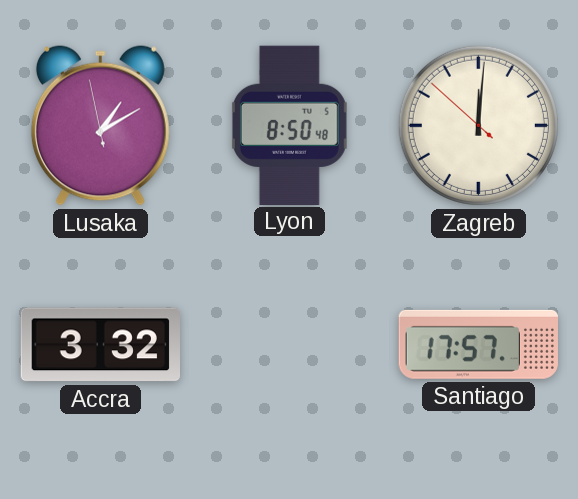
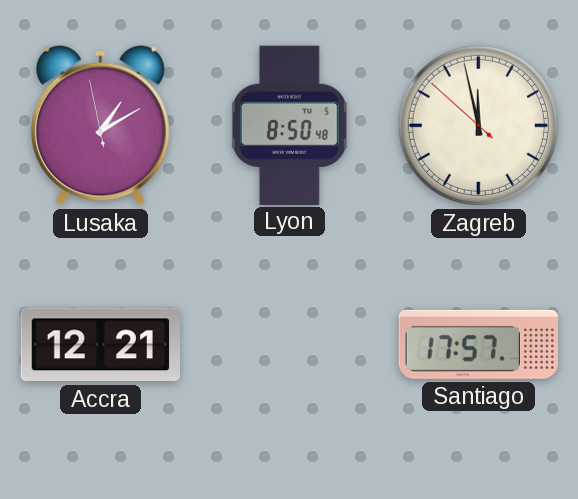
Zagreb: 12:00 -> 11:57 (478, 125)
Accra: 3:32 -> 12:21 (100, 345)
